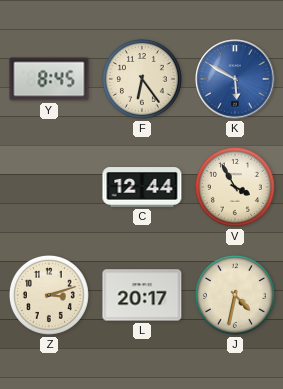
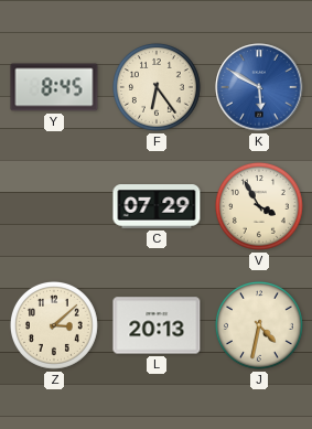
C: 12:44 -> 07:29 (157, 206)
Z: 3:12 -> 3:08 (54, 325)
L: 20:17 -> 20:13 (157, 325)
